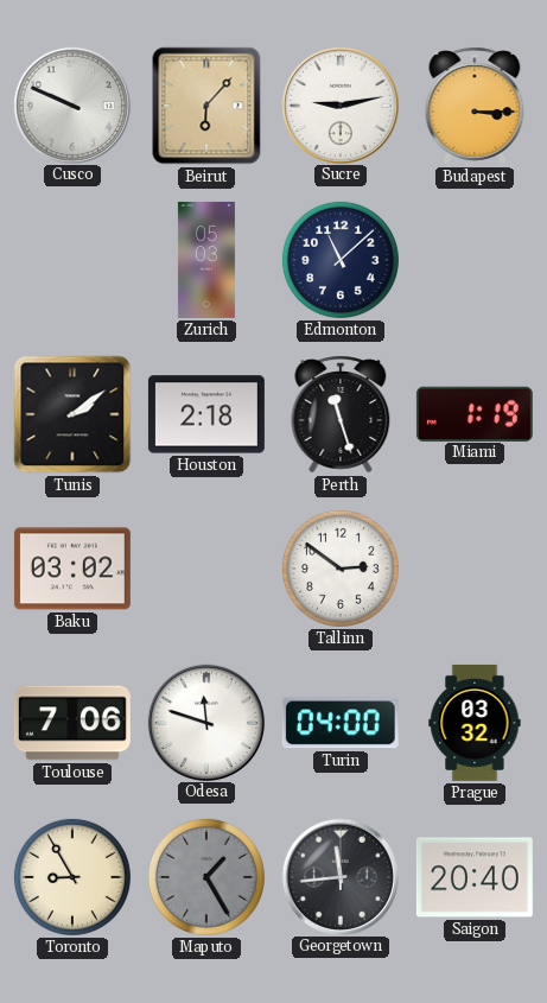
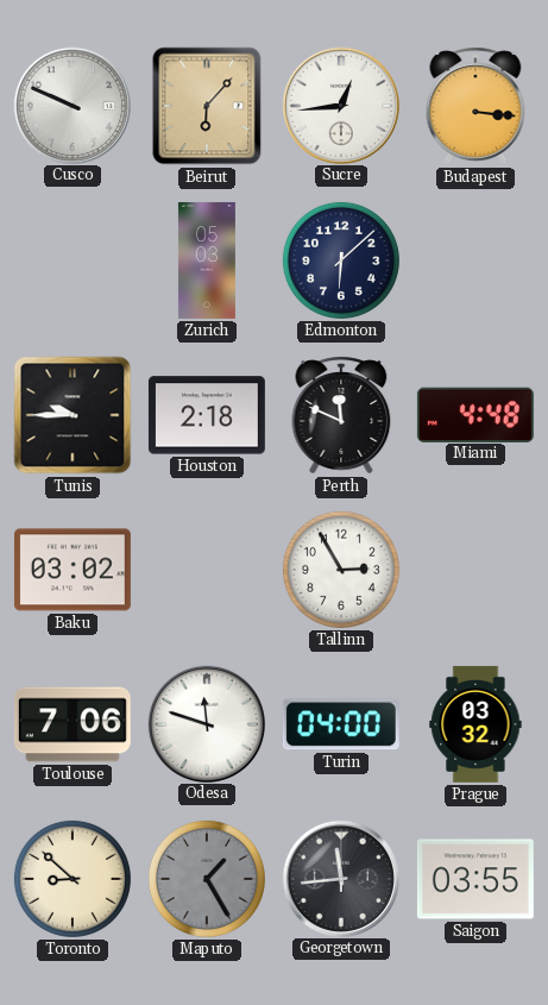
Sucre: 9:13 -> 12:44 (340, 105)
Budapest: 3:15 -> 3:16 (475, 106)
Edmonton: 11:08 -> 6:08 (341, 260)
Tunis: 2:09 -> 9:45 (73, 415)
Perth: 11:27 -> 11:49 (341, 415)
Miami: 1:19 -> 4:48 (475, 414)
Tallinn: 2:51 -> 2:55 (341, 570)
Toronto: 8:55 -> 8:52 (73, 879)
Saigon: 20:40 -> 03:55 (475, 879)
